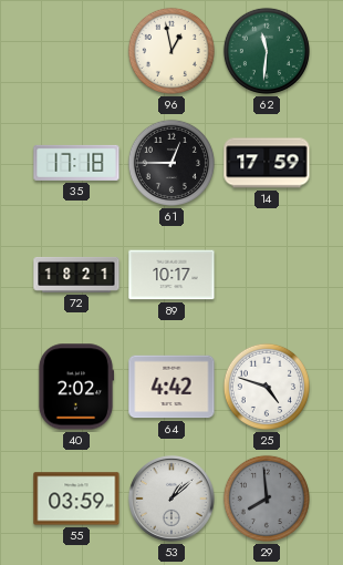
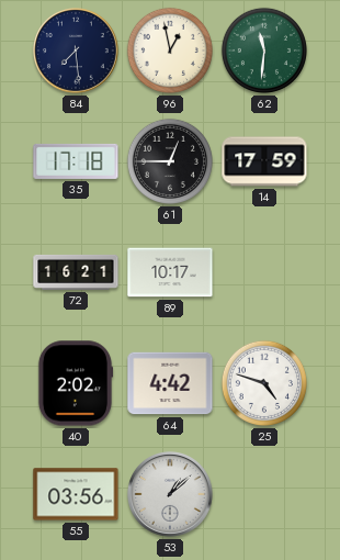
84: none -> 7:29 (77, 52)
72: 18:21 -> 16:21 (76, 272)
55: 03:59 -> 03:56 (76, 494)
29: 7:59 -> none (267, 499)
